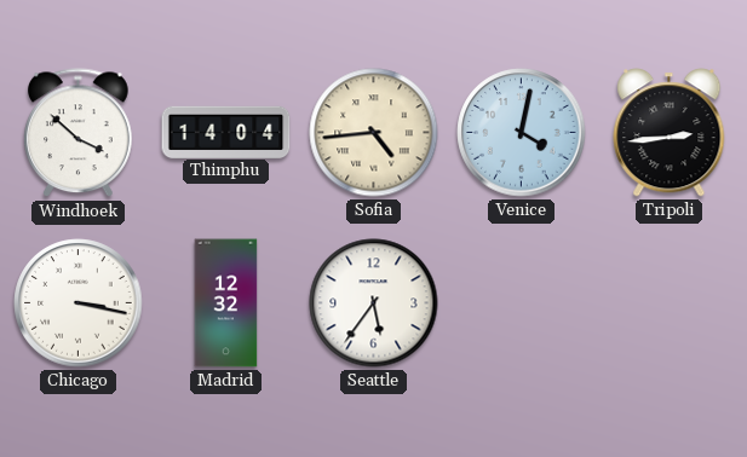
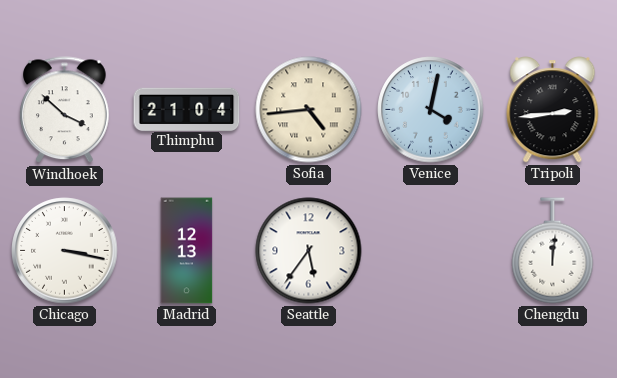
Thimphu: 14:04 -> 21:04 (187, 109)
Madrid: 12:32 -> 12:13 (187, 251)
Chengdu: none -> 12:01 (553, 251)
